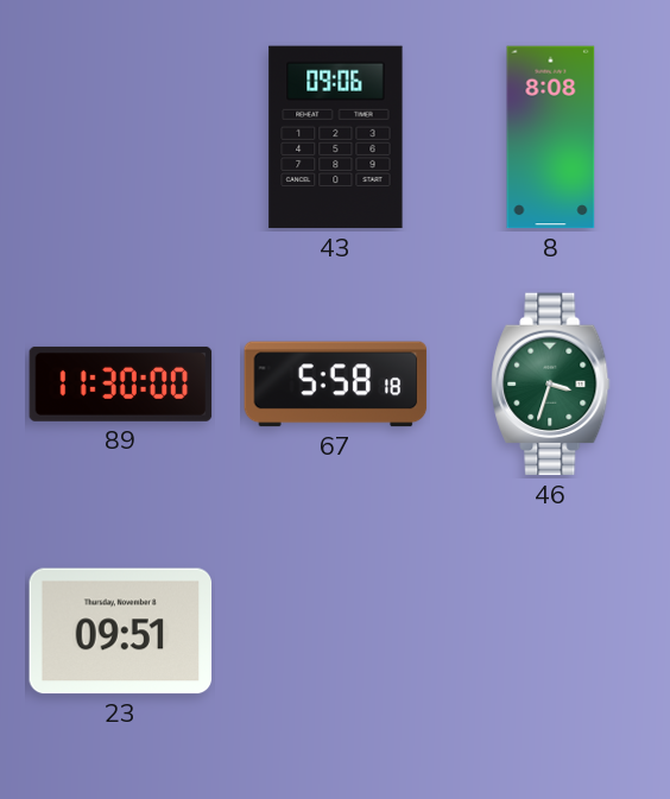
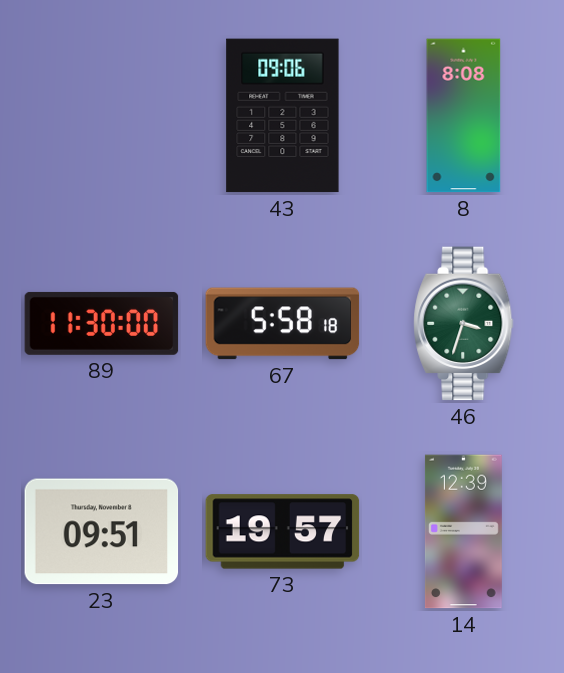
73: none -> 19:57 (283, 532)
14: none -> 12:39 (463, 532)
